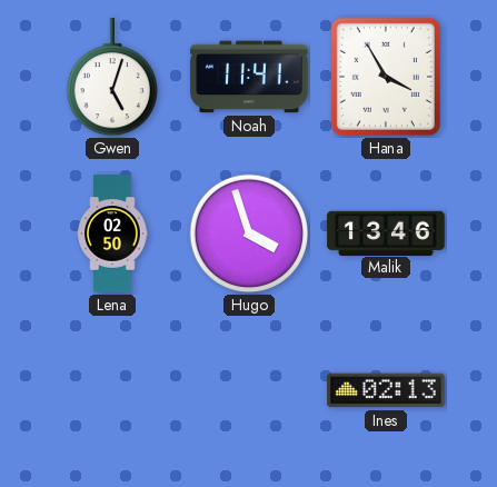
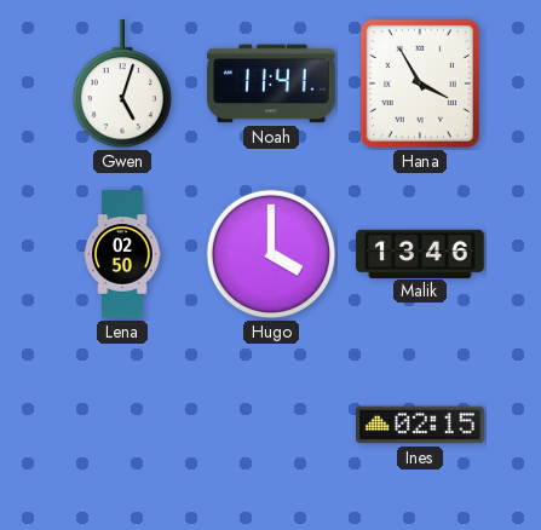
Hugo: 3:57 -> 4:00 (271, 254)
Ines: 02:13 -> 02:15 (420, 425)
